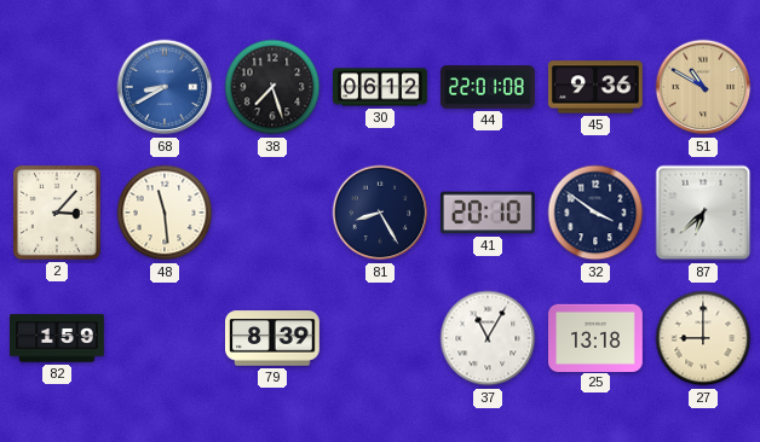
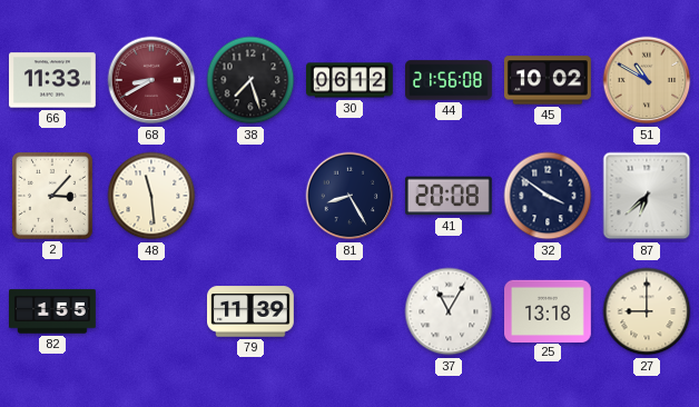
66: none -> 11:33 (53, 80)
68 dial: blue -> burgundy (151, 80)
44: 22:01 -> 21:56 (450, 80)
45: 9:36 -> 10:02 (548, 80)
41: 20:10 -> 20:08 (449, 196)
82: 1:59 -> 1:55 (53, 311)
79: 8:39 -> 11:39 (252, 311)
